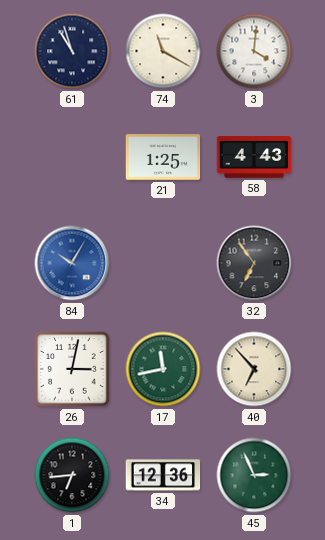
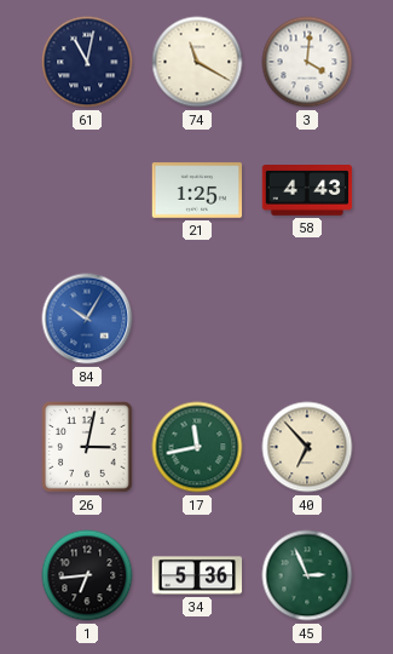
61: 10:57 -> 11:02 (87, 62)
32: 6:54 -> none (254, 263)
34: 12:36 -> 5:36 (197, 575)
